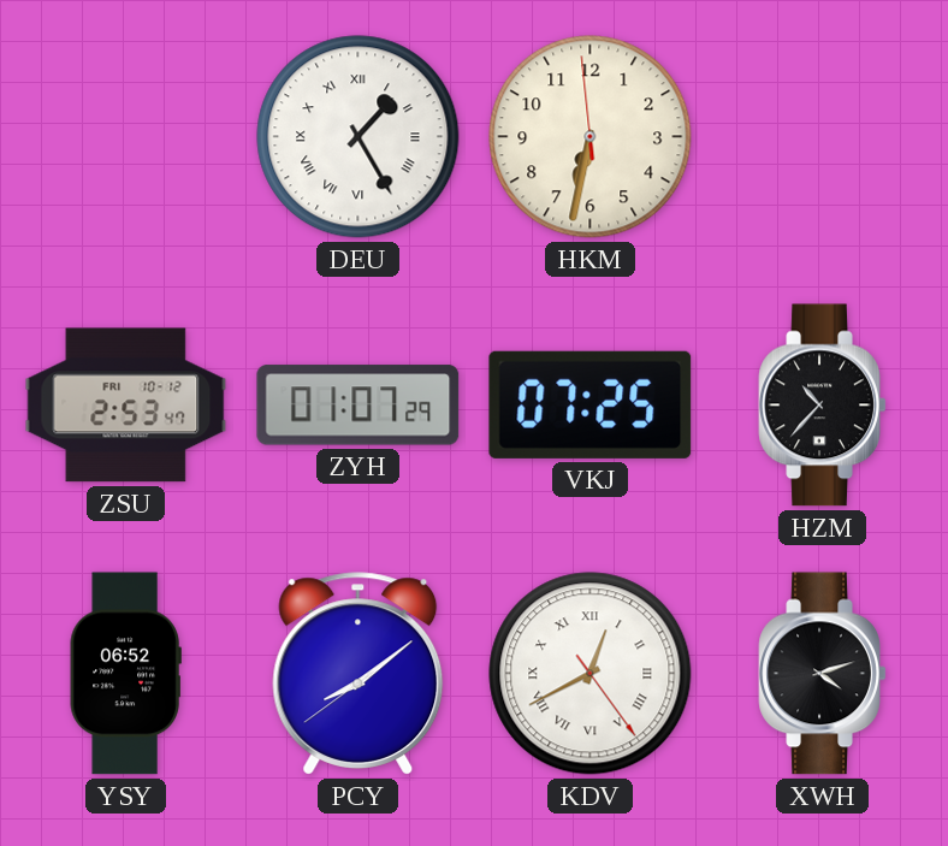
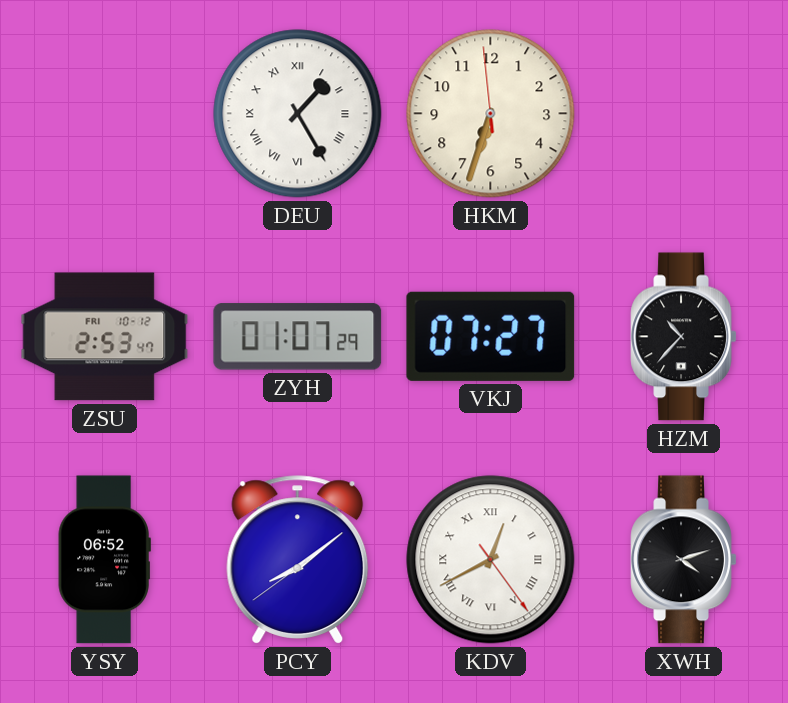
HKM: 6:31 -> 6:32 (491, 114)
VKJ: 07:25 -> 07:27 (491, 336)
